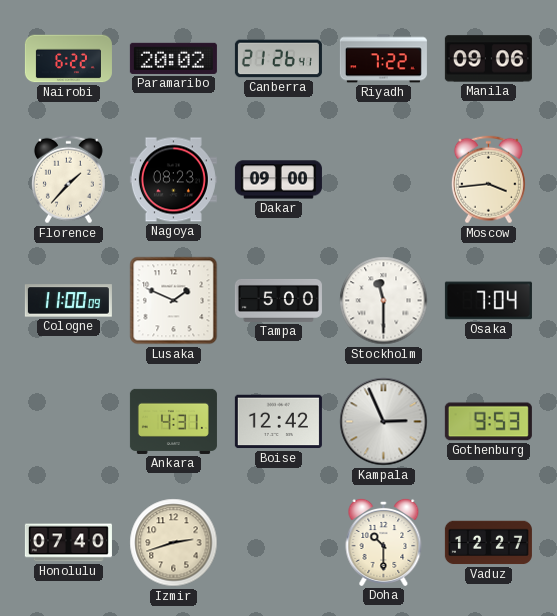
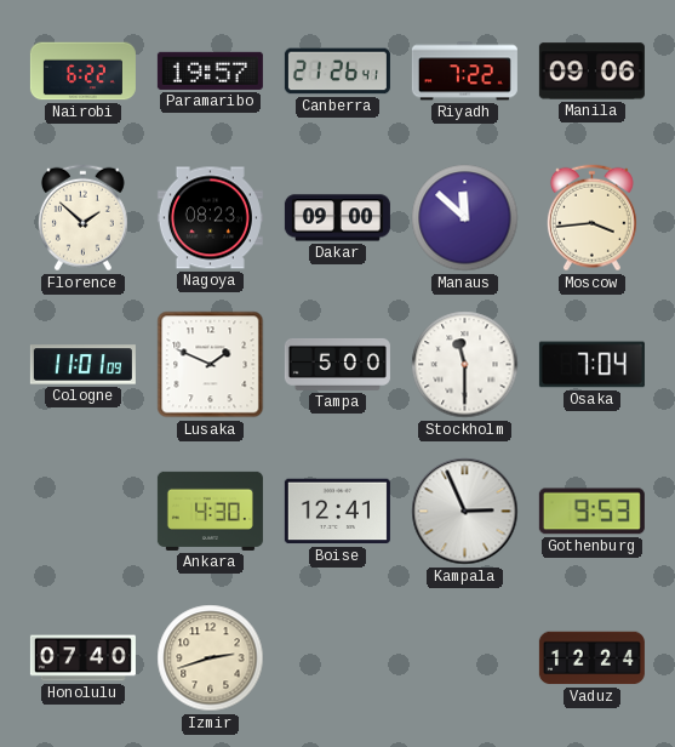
Paramaribo: 20:02 -> 19:57 (210, 70)
Florence: 1:37 -> 1:52 (82, 218)
Manaus: none -> 11:52 (465, 218)
Cologne: 11:00 -> 11:01 (82, 365)
Ankara: 4:31 -> 4:30 (210, 511)
Boise: 12:42 -> 12:41 (337, 512)
Doha: 10:30 -> none (384, 542)
Vaduz: 12:27 -> 12:24 (591, 658)
